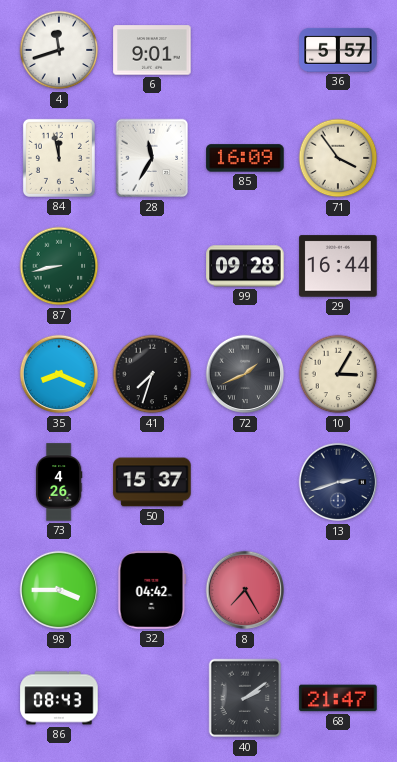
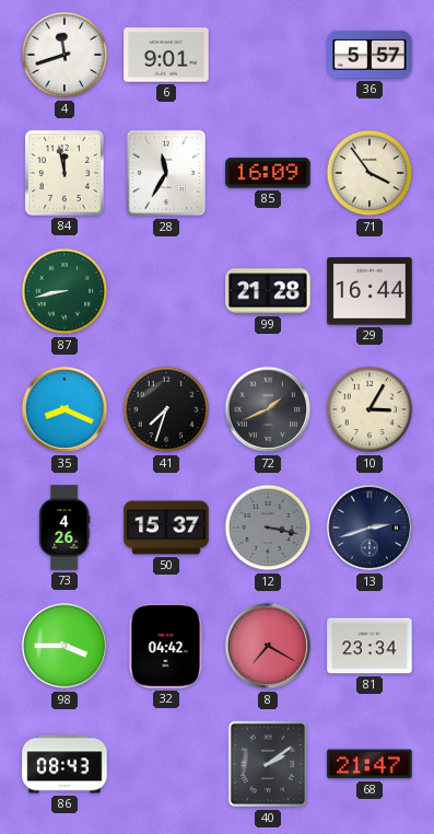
99: 09:28 -> 21:28 (268, 291)
12: none -> 3:17 (268, 528)
8: 7:25 -> 7:20 (268, 646)
81: none -> 23:34 (370, 646)
